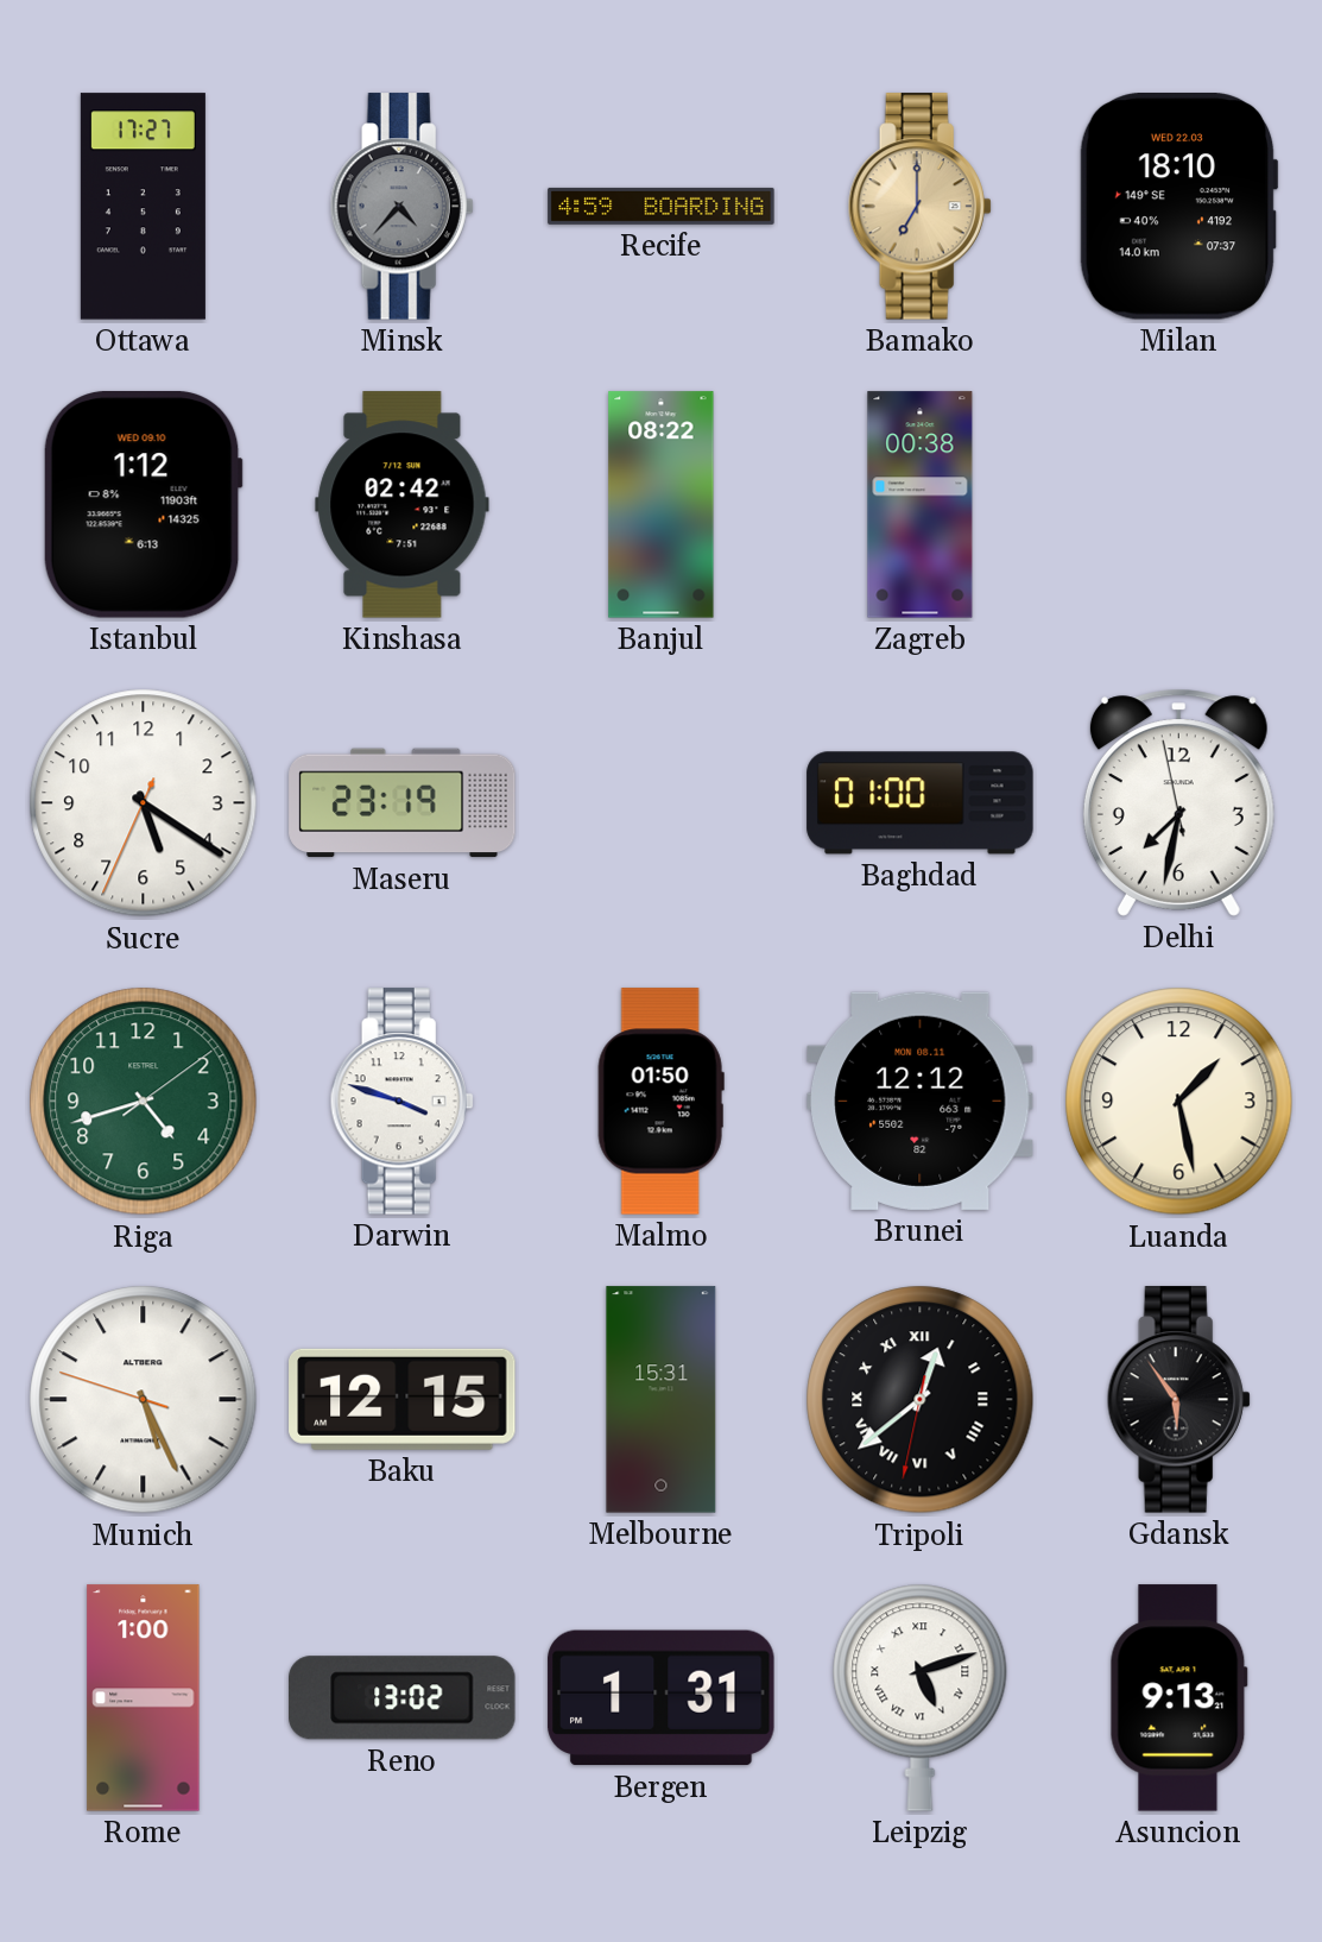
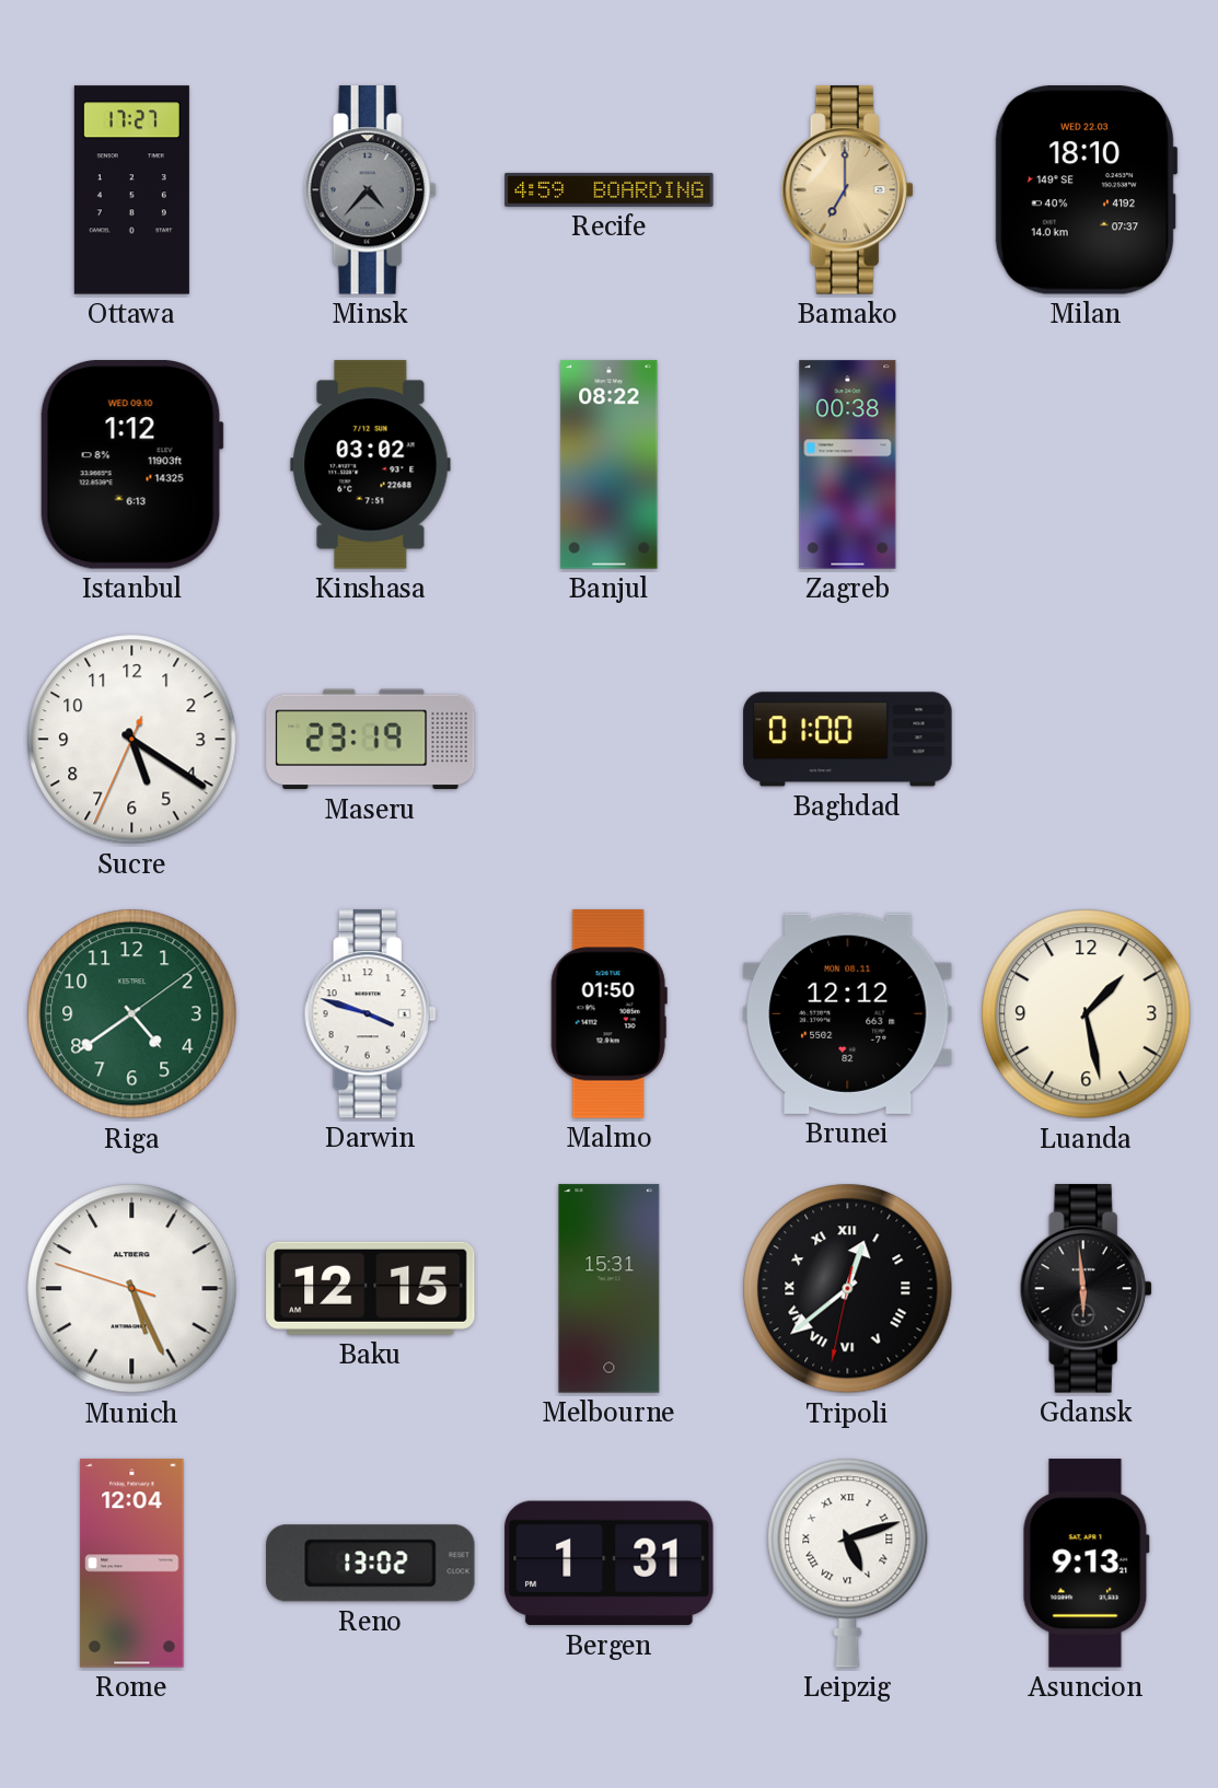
Kinshasa: 02:42 -> 03:02 (371, 465)
Delhi: 7:31 -> none (1178, 802)
Riga: 4:42 -> 4:39 (132, 1014)
Gdansk: 5:54 -> 5:59 (1086, 1289)
Rome: 1:00 -> 12:04 (132, 1564)
